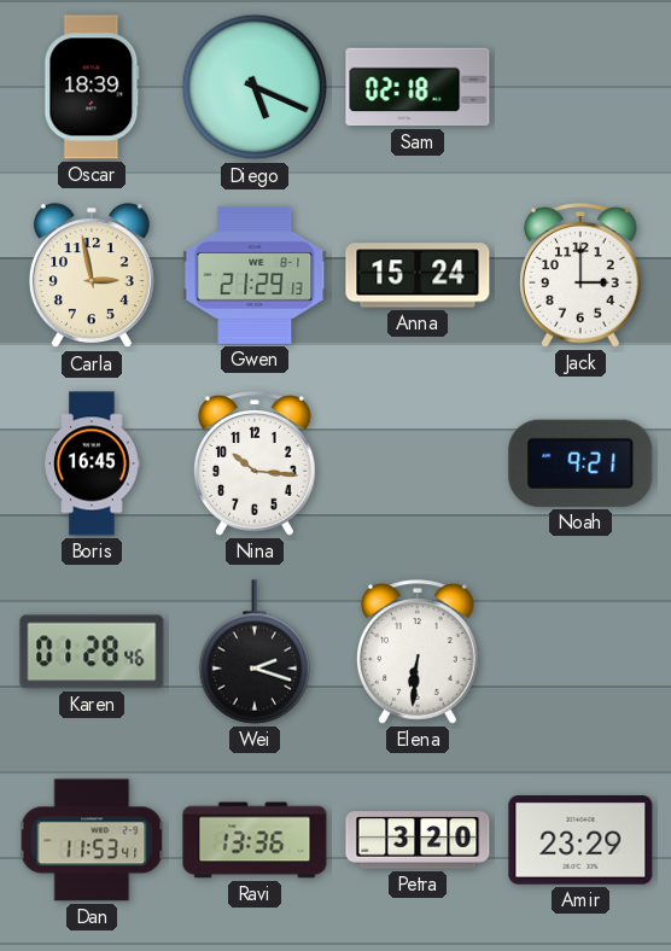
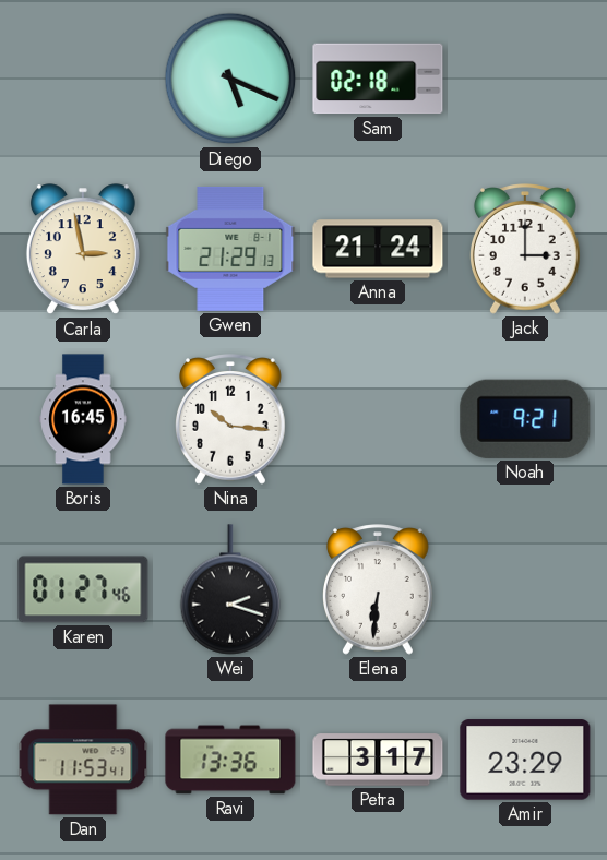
Oscar: 18:39 -> none (92, 87)
Anna: 15:24 -> 21:24 (378, 249)
Karen: 01:28 -> 01:27 (83, 589)
Petra: 3:20 -> 3:17 (378, 760)
